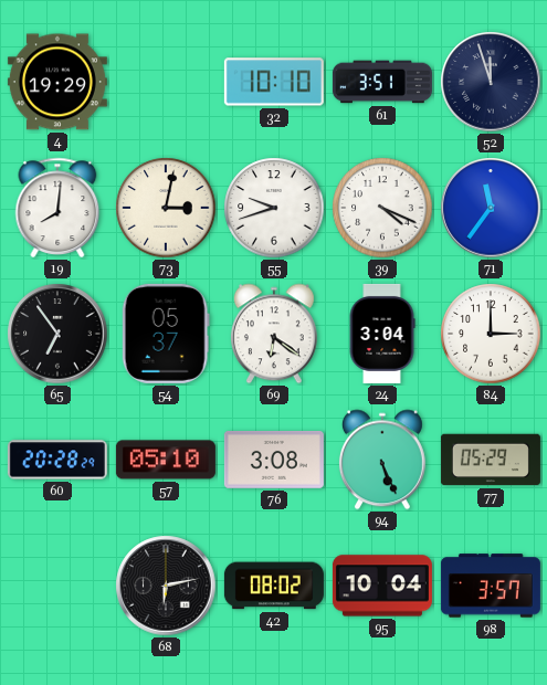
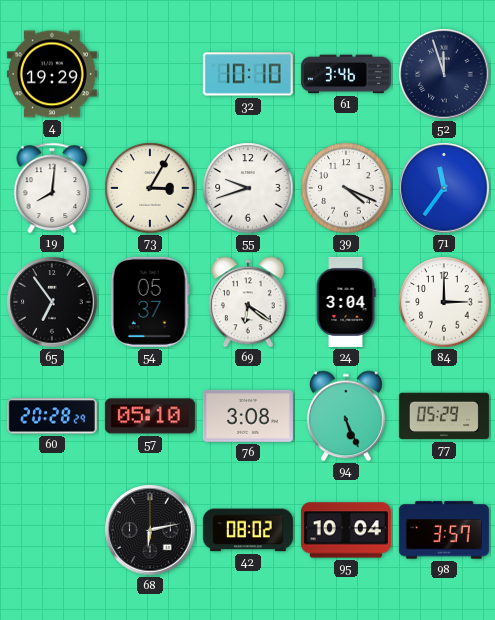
61: 3:51 -> 3:46 (346, 74)
73: 3:02 -> 3:05 (150, 188)
